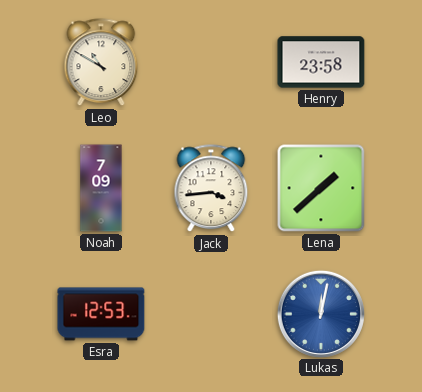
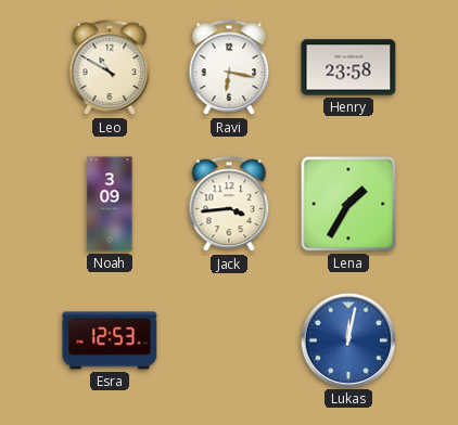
Ravi: none -> 6:17 (229, 68)
Noah: 7:09 -> 3:09 (110, 204)
Lena: 1:38 -> 1:35 (348, 204)
